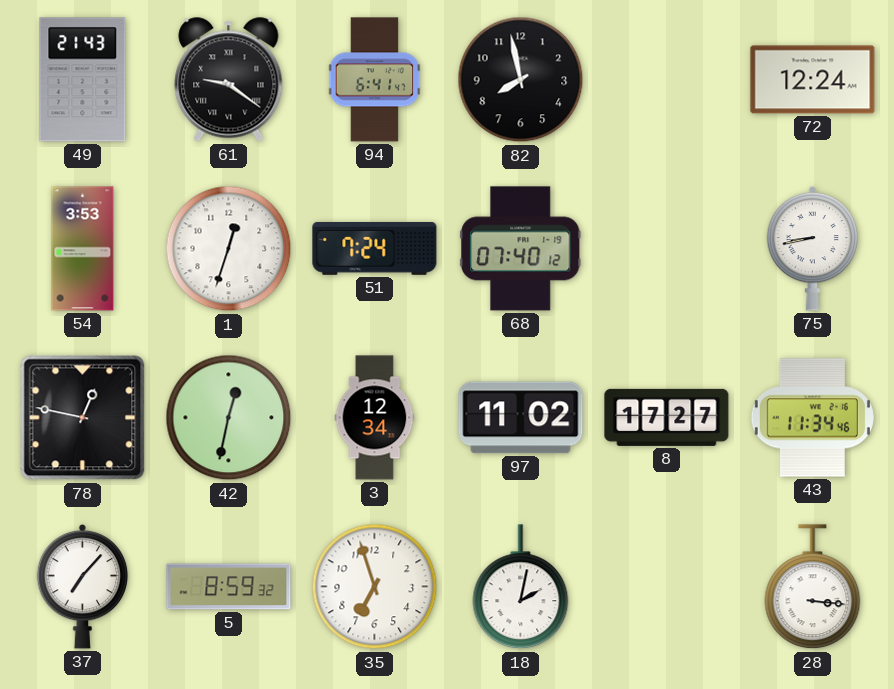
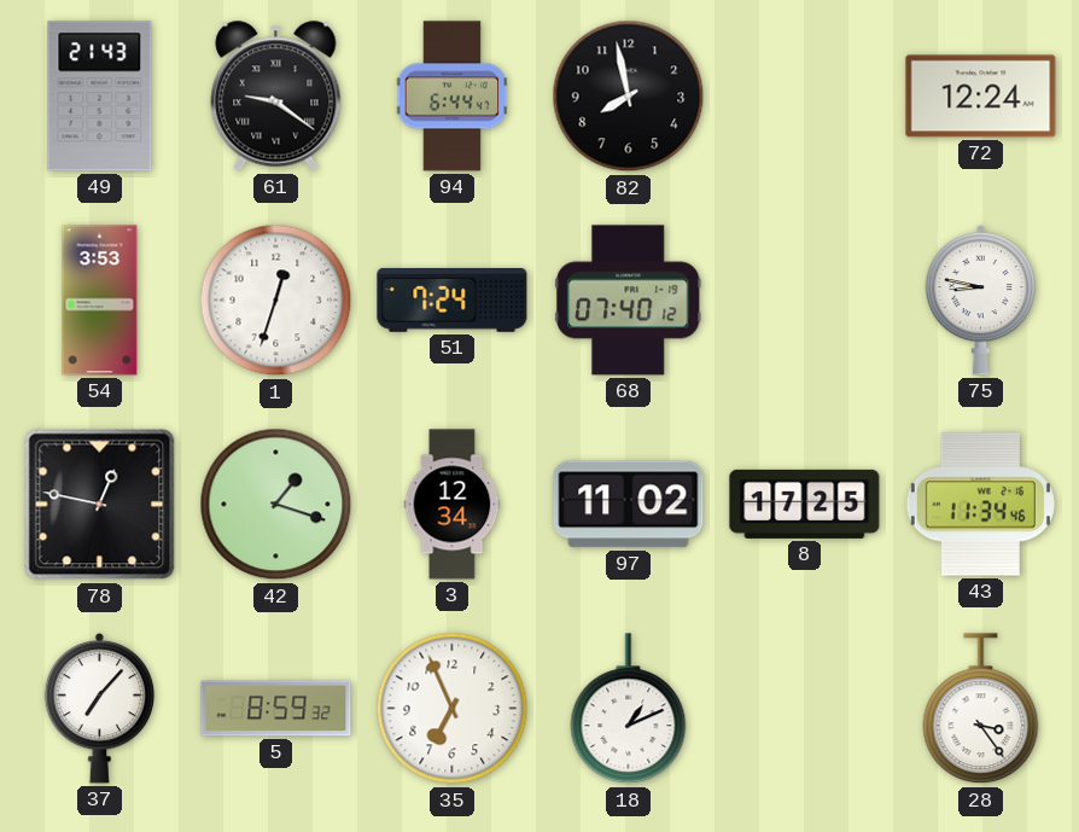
94: 6:41 -> 6:44 (453, 97)
75: 8:43 -> 8:47 (981, 299)
42: 12:32 -> 1:18 (276, 505)
8: 17:27 -> 17:25 (805, 504)
35: 6:57 -> 6:56 (453, 709)
18: 2:02 -> 1:11 (629, 709)
28: 3:16 -> 3:24 (981, 709)
